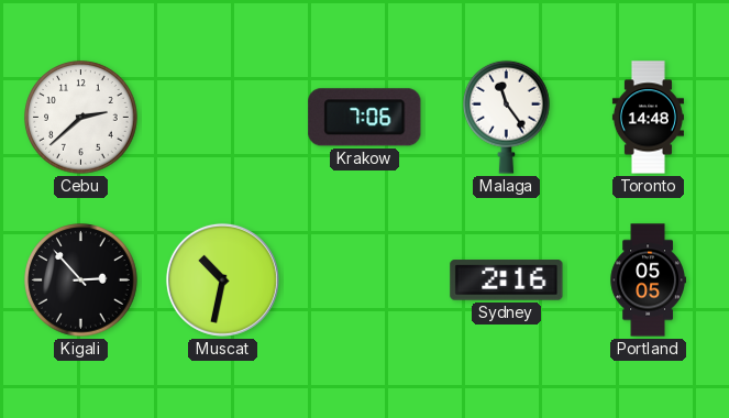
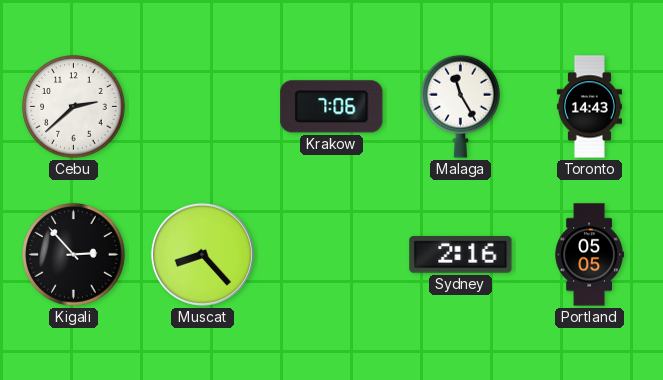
Malaga: 11:24 -> 11:25 (461, 106)
Toronto: 14:48 -> 14:43 (589, 107)
Muscat: 10:32 -> 8:23 (202, 254)
